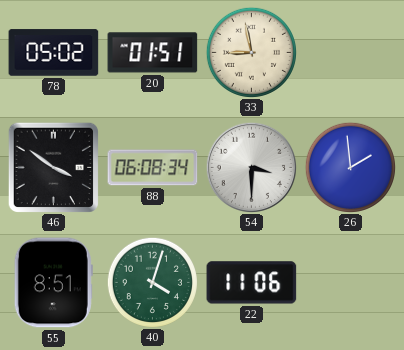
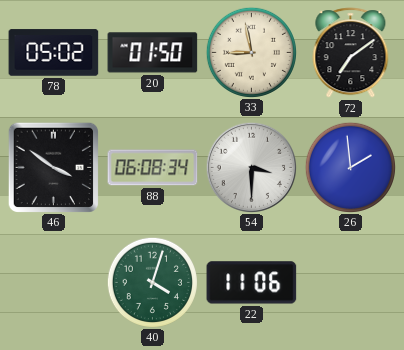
20: 01:51 -> 01:50 (153, 53)
72: none -> 7:09 (351, 53)
55: 8:51 -> none (53, 283)
